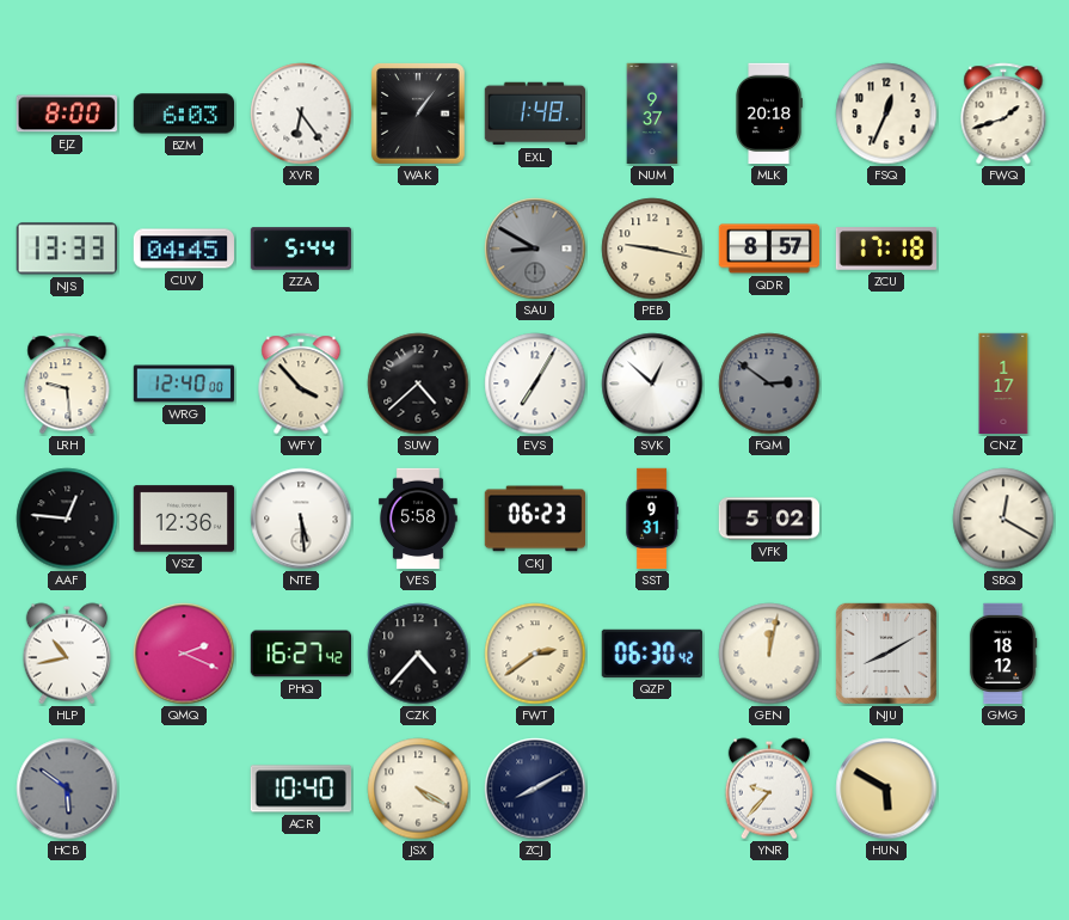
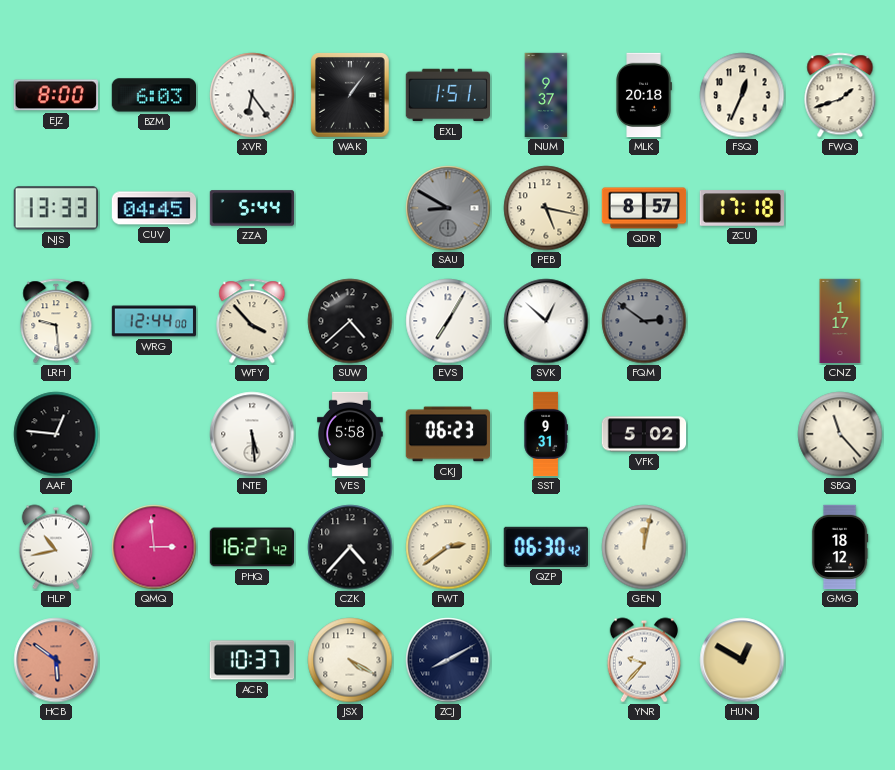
EXL: 1:48 -> 1:51 (447, 95)
PEB: 9:17 -> 5:17 (546, 208)
WRG: 12:40 -> 12:44 (154, 321)
VSZ: 12:36 -> none (184, 519)
SBQ: 12:20 -> 11:23 (840, 434)
QMQ: 2:19 -> 2:59 (154, 547)
NJU: 8:10 -> none (886, 654)
HCB dial: grey -> salmon (56, 660)
ACR: 10:40 -> 10:37 (252, 660)
HUN: 5:50 -> 12:50 (742, 660)
